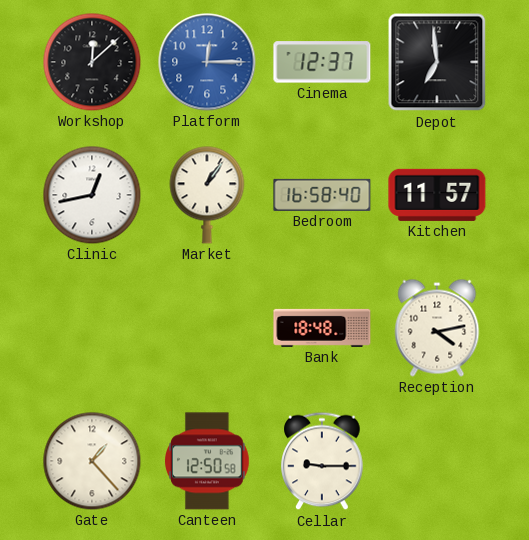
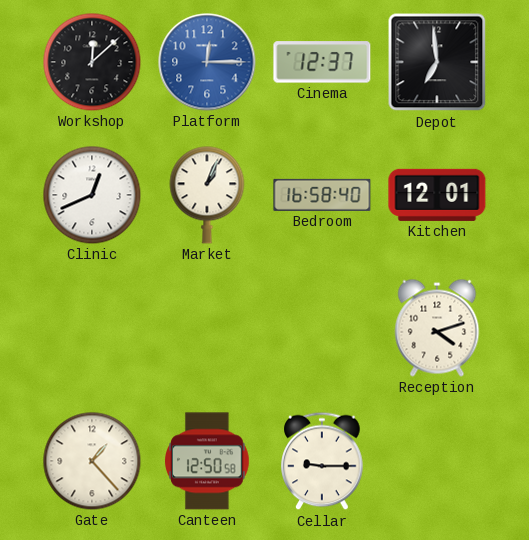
Clinic: 12:43 -> 12:41 (92, 195)
Market: 1:06 -> 1:04 (207, 195)
Kitchen: 11:57 -> 12:01 (437, 195)
Bank: 18:48 -> none (322, 328)
Reception: 4:13 -> 4:12 (437, 328)
